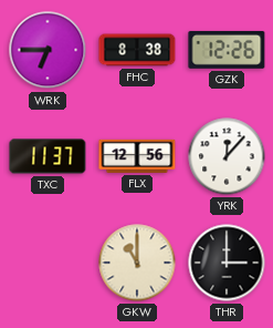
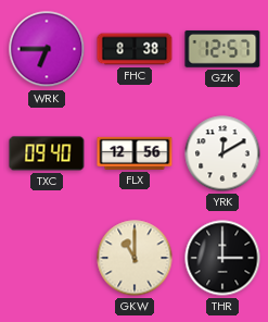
GZK: 12:26 -> 12:57 (222, 49)
TXC: 11:37 -> 09:40 (47, 153)
YRK: 12:07 -> 12:10 (222, 153)
